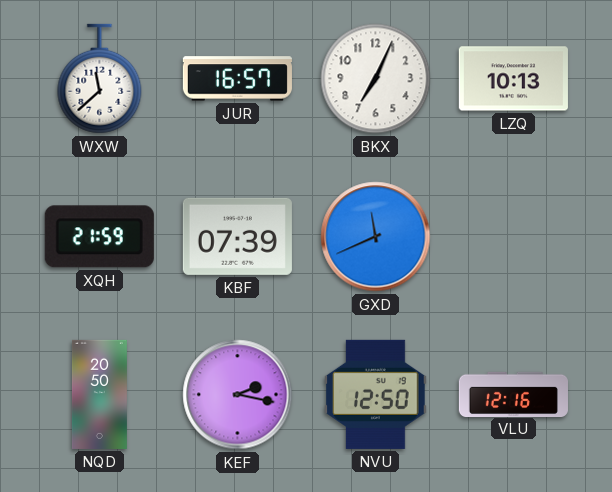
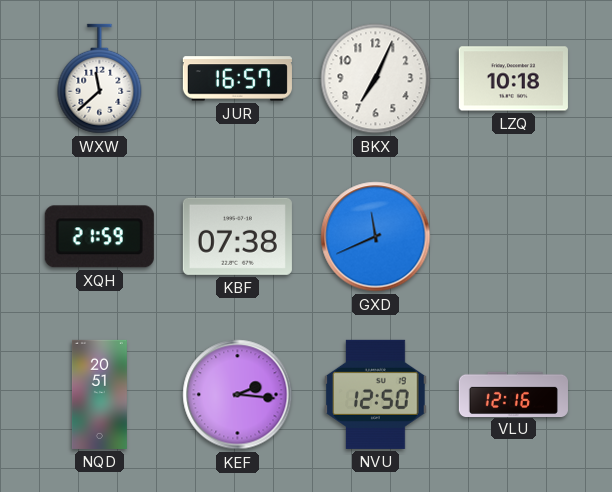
LZQ: 10:13 -> 10:18 (513, 79)
KBF: 07:39 -> 07:38 (237, 236)
NQD: 20:50 -> 20:51 (99, 394)
KEF: 2:17 -> 2:16 (238, 395)
